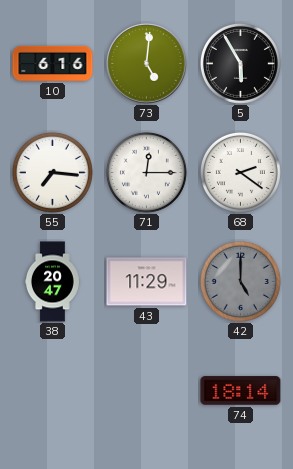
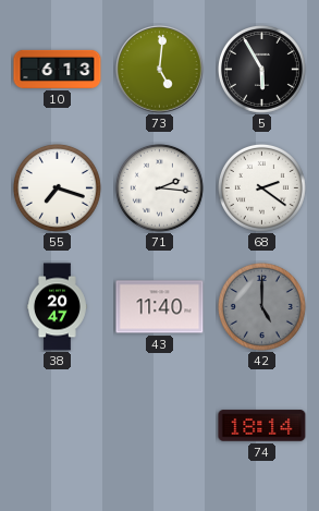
10: 6:16 -> 6:13 (58, 69)
55: 7:16 -> 7:18 (57, 187)
71: 12:15 -> 2:16 (159, 187)
43: 11:29 -> 11:40 (160, 307)
